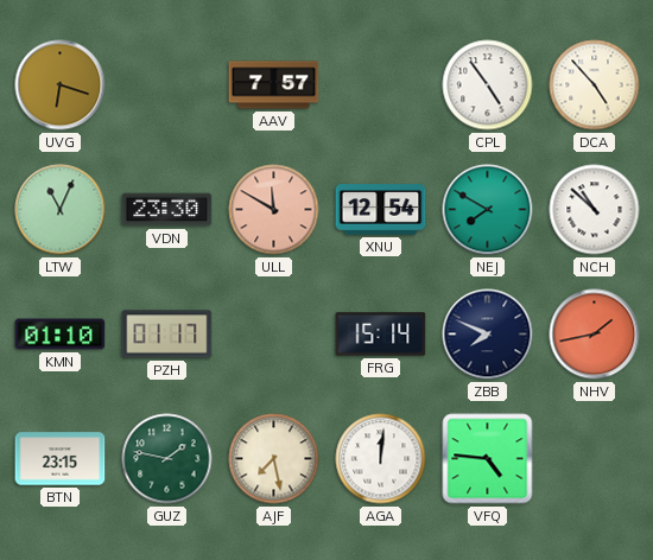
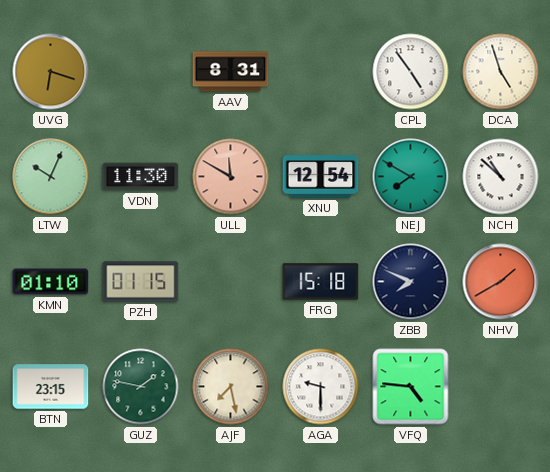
AAV: 7:57 -> 8:31 (231, 72)
DCA: 4:53 -> 4:57 (501, 72)
LTW: 11:04 -> 10:04 (51, 177)
VDN: 23:30 -> 11:30 (141, 177)
PZH: 01:17 -> 01:15 (141, 282)
FRG: 15:14 -> 15:18 (321, 282)
NHV: 1:43 -> 1:40 (501, 282)
AGA: 12:01 -> 9:30 (321, 387)
